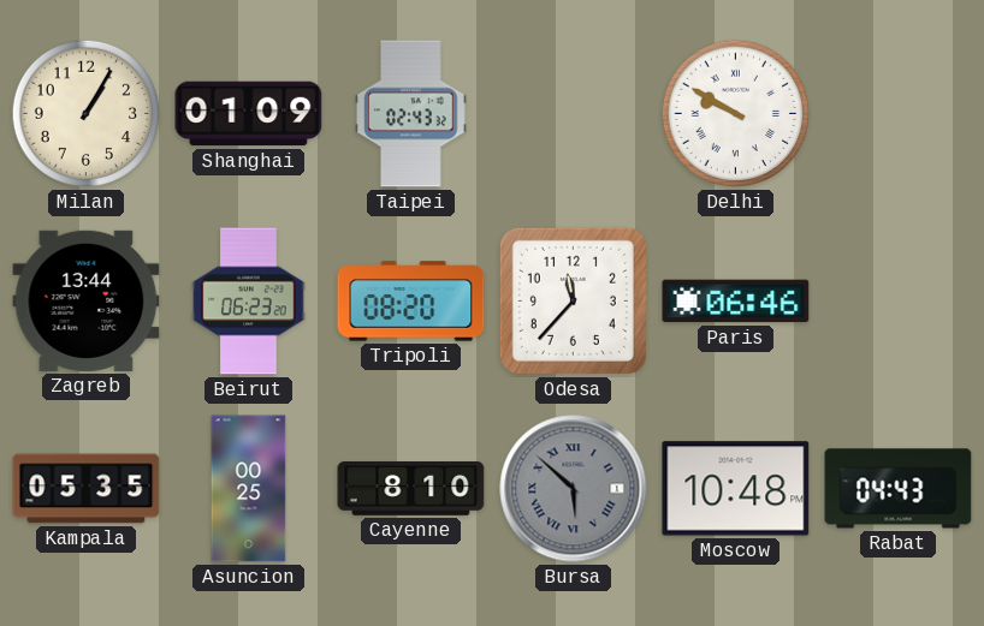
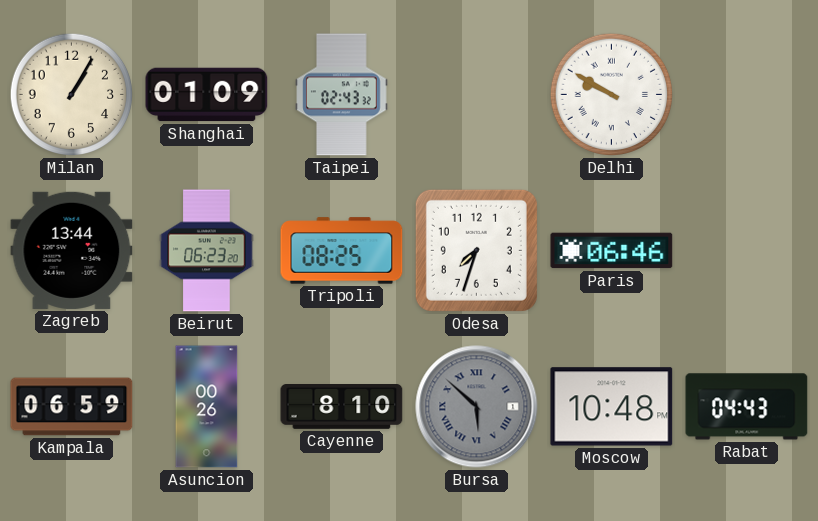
Tripoli: 08:20 -> 08:25 (342, 251)
Odesa: 11:37 -> 7:33 (476, 250)
Kampala: 05:35 -> 06:59 (72, 407)
Asuncion: 00:25 -> 00:26 (207, 407)
